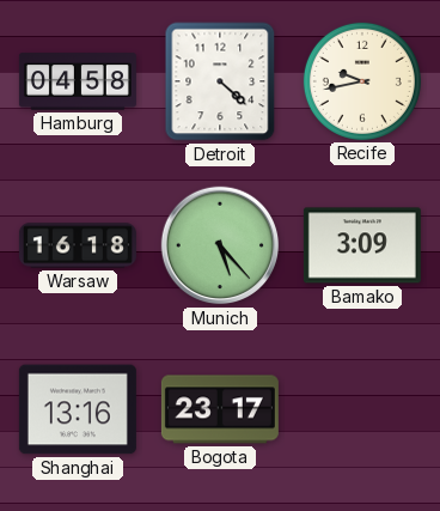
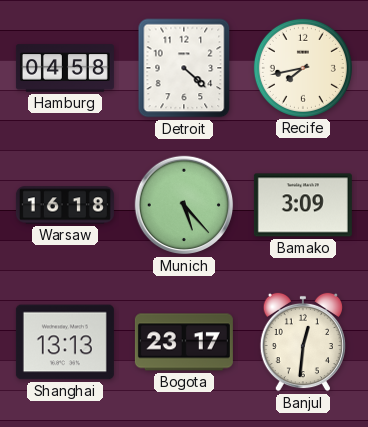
Recife: 9:43 -> 7:43 (303, 68)
Shanghai: 13:16 -> 13:13 (65, 342)
Banjul: none -> 12:31 (303, 342)
